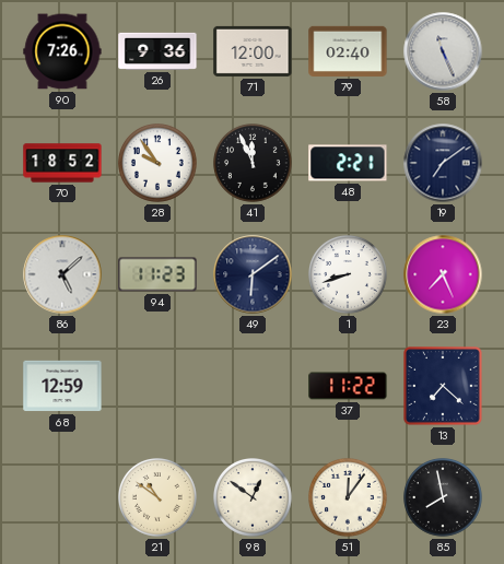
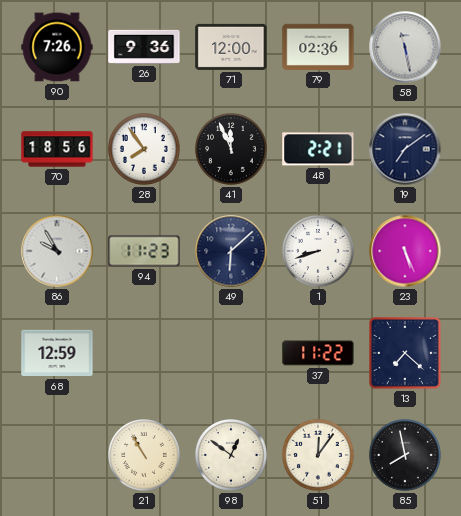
79: 02:40 -> 02:36 (318, 47)
58: 11:26 -> 11:28 (405, 47)
70: 18:52 -> 18:56 (57, 149)
28: 9:54 -> 7:54 (145, 150)
86: 5:08 -> 9:55 (57, 251)
49: 6:09 -> 6:08 (231, 251)
23: 7:26 -> 5:26 (405, 251)
21: 10:51 -> 10:55 (145, 456)
